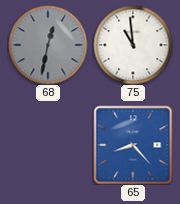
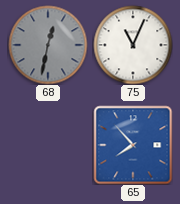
75: 10:59 -> 11:04 (133, 45)
65: 8:23 -> 7:53 (133, 145)
